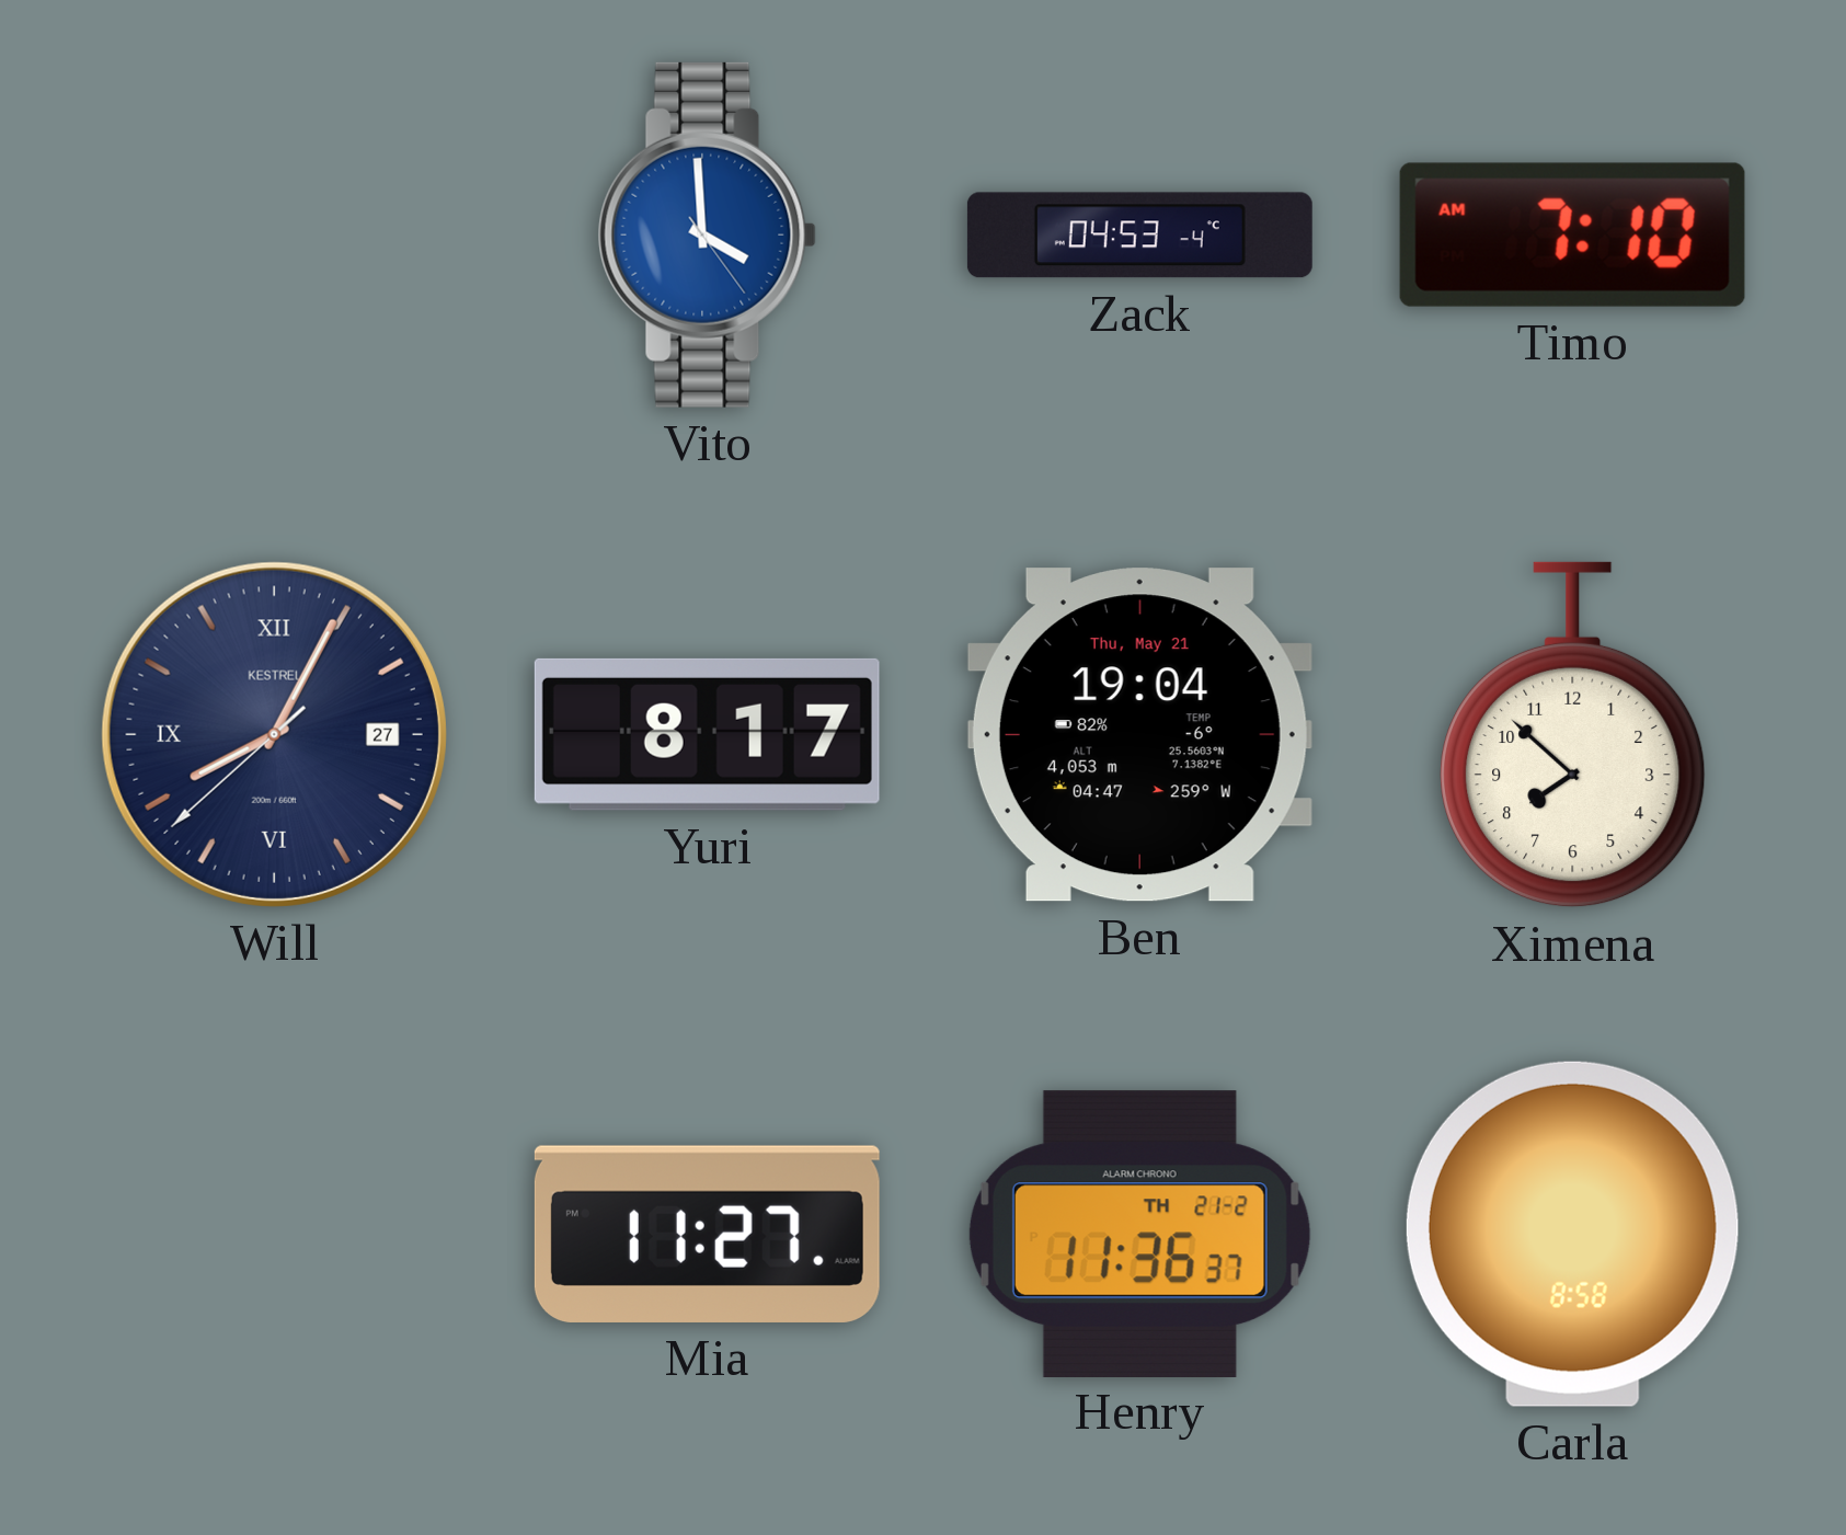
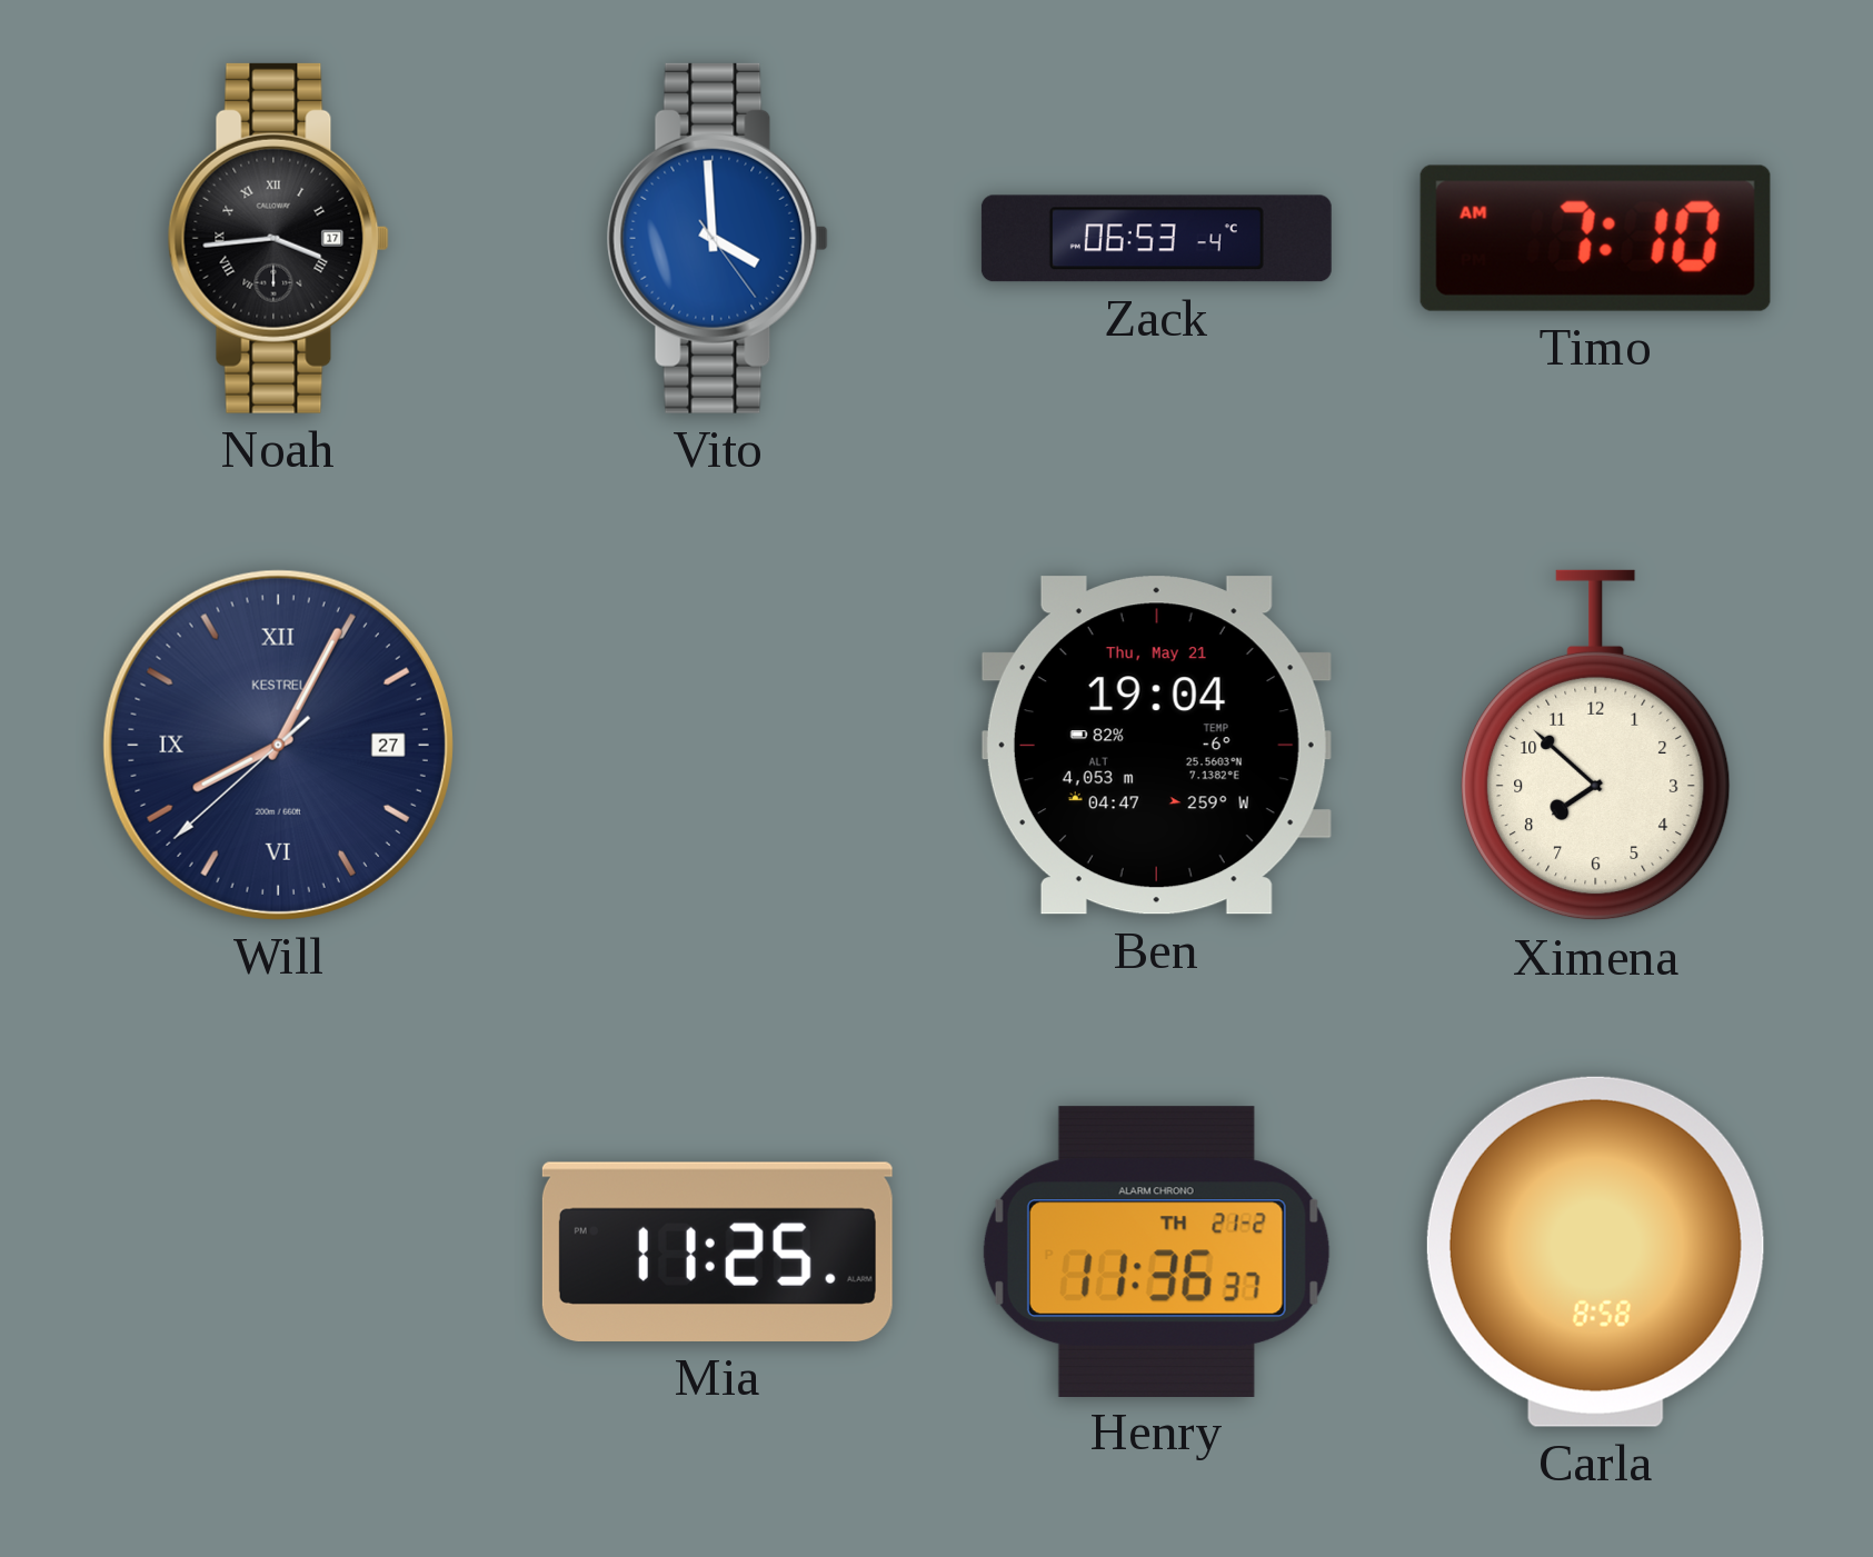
Noah: none -> 3:44 (278, 238)
Zack: 04:53 -> 06:53 (1156, 239)
Yuri: 8:17 -> none (707, 734)
Mia: 11:27 -> 11:25 (717, 1251)
